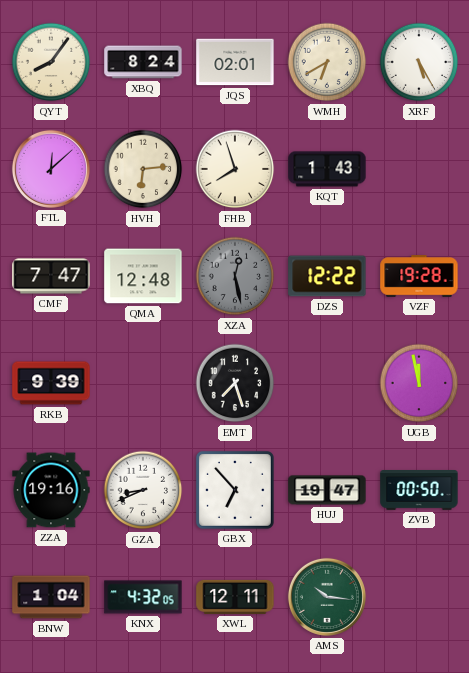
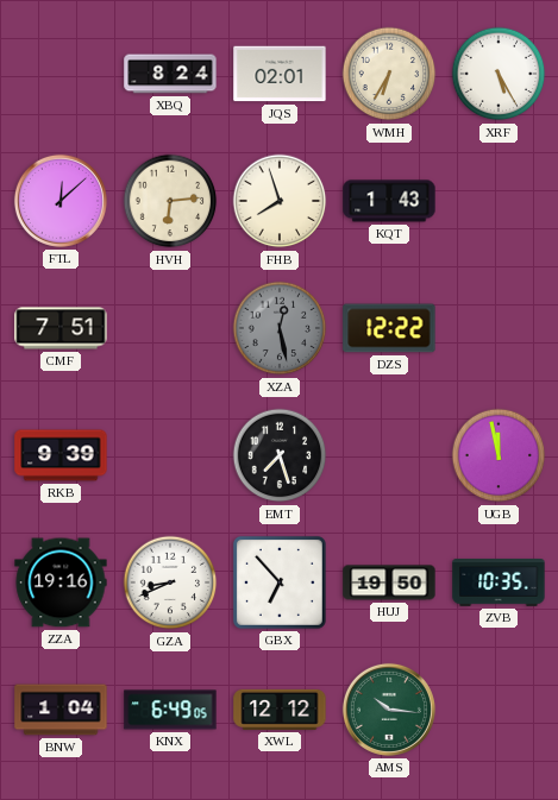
QYT: 8:06 -> none (51, 62)
WMH: 6:40 -> 6:35 (389, 74)
CMF: 7:47 -> 7:51 (61, 328)
QMA: 12:48 -> none (143, 276)
VZF: 19:28 -> none (419, 276)
HUJ: 19:47 -> 19:50 (389, 582)
ZVB: 00:50 -> 10:35 (499, 584)
KNX: 4:32 -> 6:49 (170, 710)
XWL: 12:11 -> 12:12 (280, 710)
